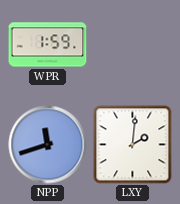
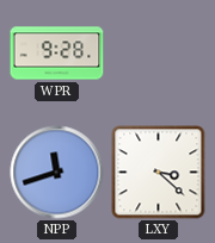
WPR: 1:59 -> 9:28 (57, 54)
LXY: 2:01 -> 3:22 (159, 173)
